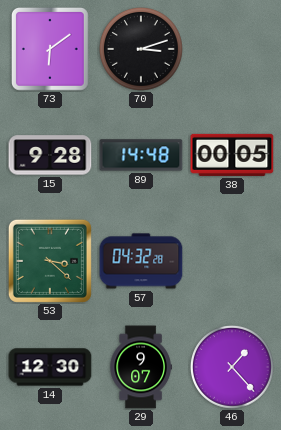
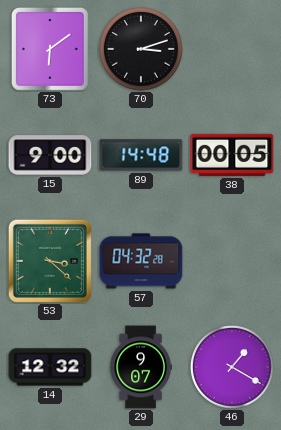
15: 9:28 -> 9:00 (50, 155)
14: 12:30 -> 12:32 (50, 367)
46: 1:23 -> 1:20 (232, 367)
